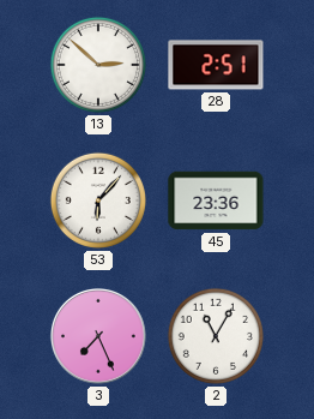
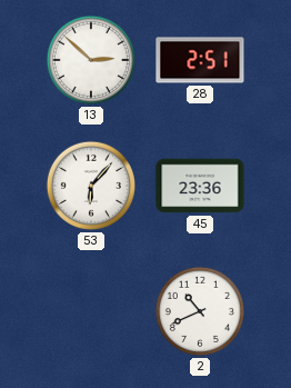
3: 7:26 -> none (98, 336)
2: 11:05 -> 10:41 (200, 311)
